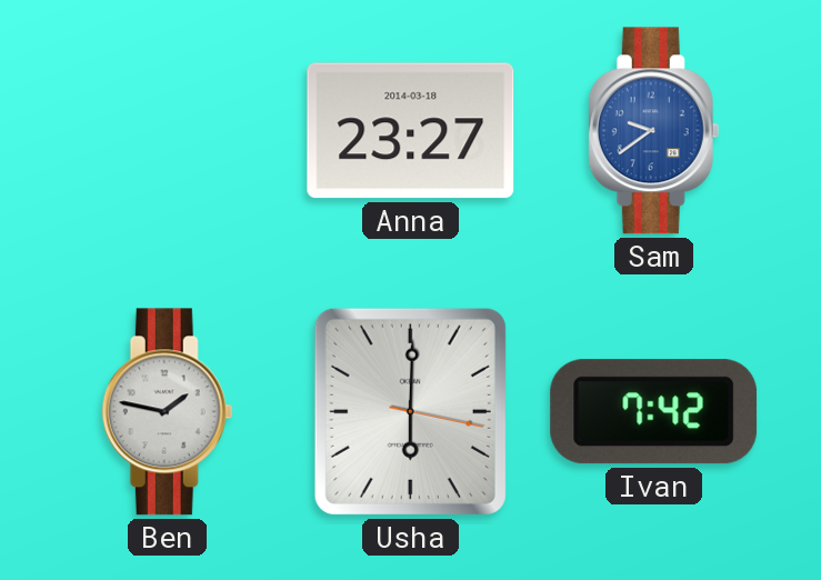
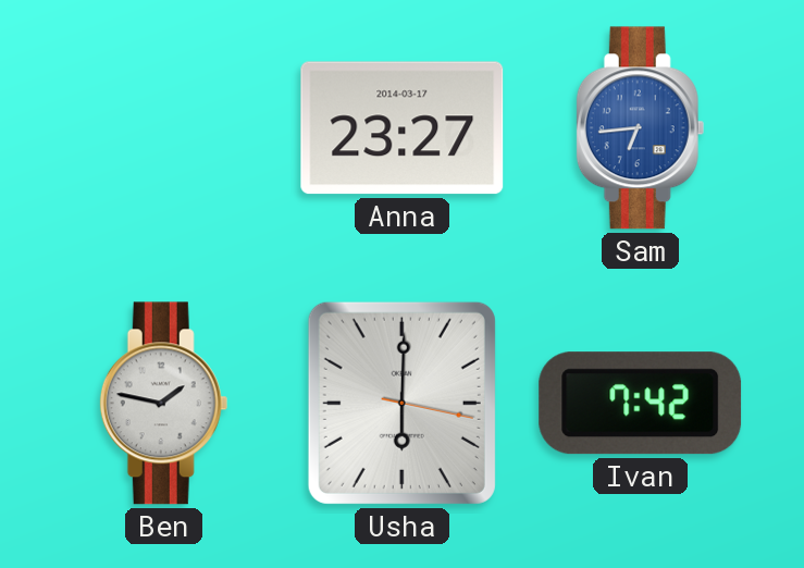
Anna date: 2014-03-18 -> 2014-03-17 (403, 128)
Sam: 9:39 -> 6:44 (641, 128)
